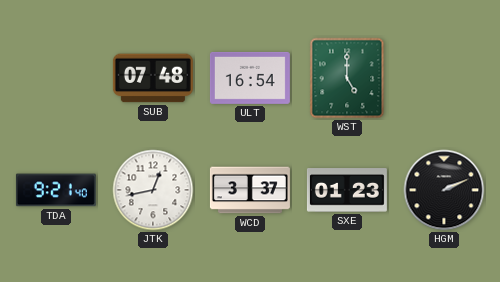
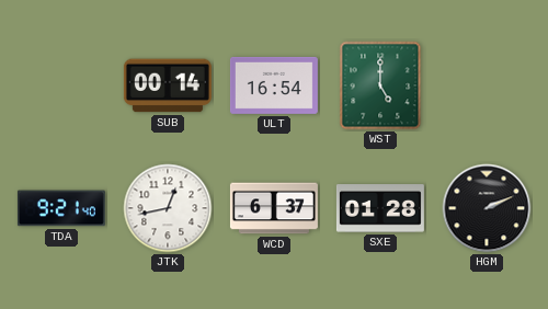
SUB: 07:48 -> 00:14 (168, 85)
WCD: 3:37 -> 6:37 (274, 208)
SXE: 01:23 -> 01:28 (380, 208)
